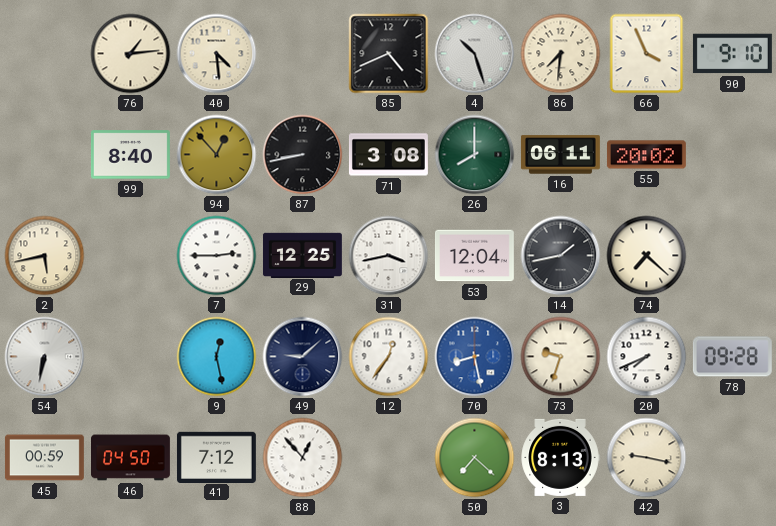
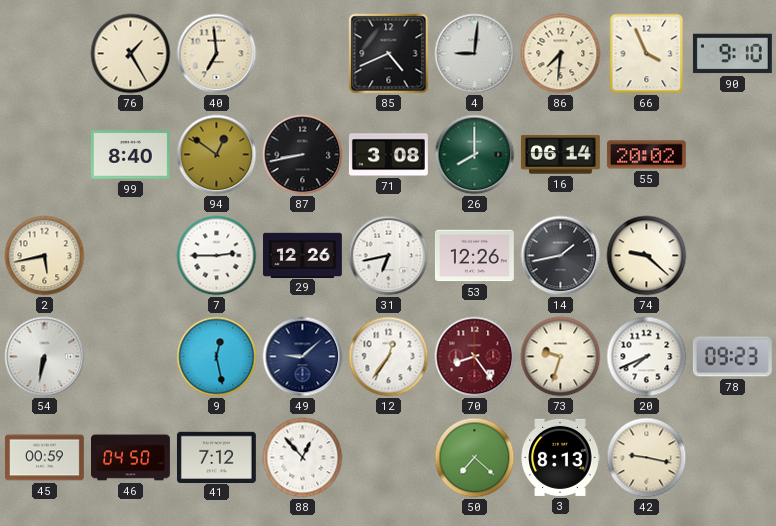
76: 1:14 -> 1:25 (131, 54)
40: 4:29 -> 6:59 (217, 54)
4: 10:27 -> 9:01 (475, 54)
94: 12:53 -> 12:51 (217, 155)
16: 06:11 -> 06:14 (560, 155)
29: 12:25 -> 12:26 (302, 255)
31: 3:43 -> 6:43 (389, 256)
53: 12:04 -> 12:26 (474, 256)
74: 7:22 -> 9:22 (647, 256)
70: 8:28 -> 8:24 (475, 357)
70 dial: blue -> burgundy (475, 357)
78: 09:28 -> 09:23 (732, 357)
